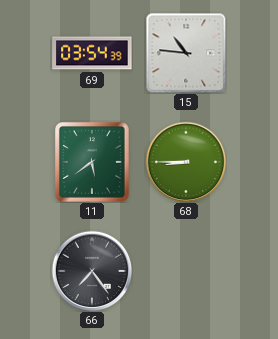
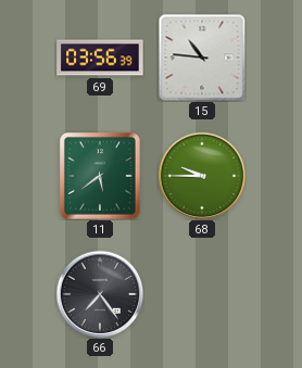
69: 03:54 -> 03:56 (100, 58)
68: 8:45 -> 9:45 (202, 176)
